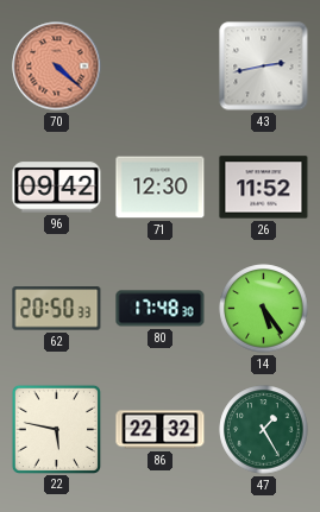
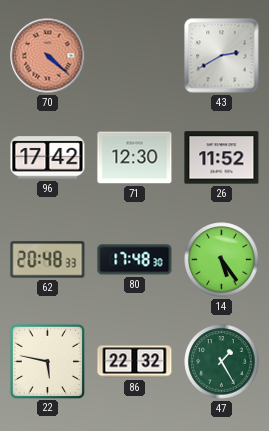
43: 2:43 -> 2:40 (222, 56)
96: 09:42 -> 17:42 (48, 158)
62: 20:50 -> 20:48 (48, 260)
